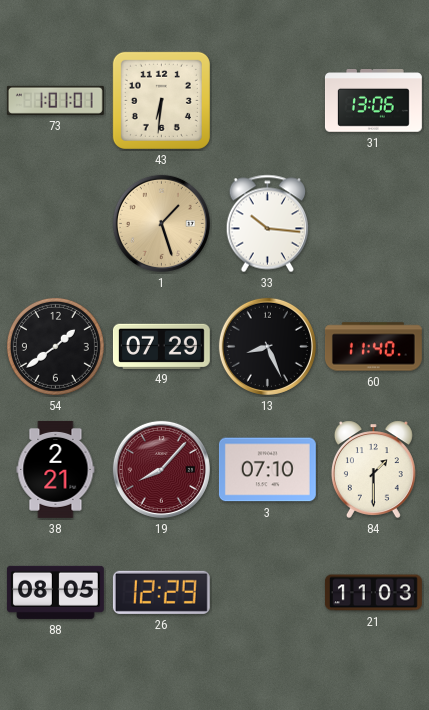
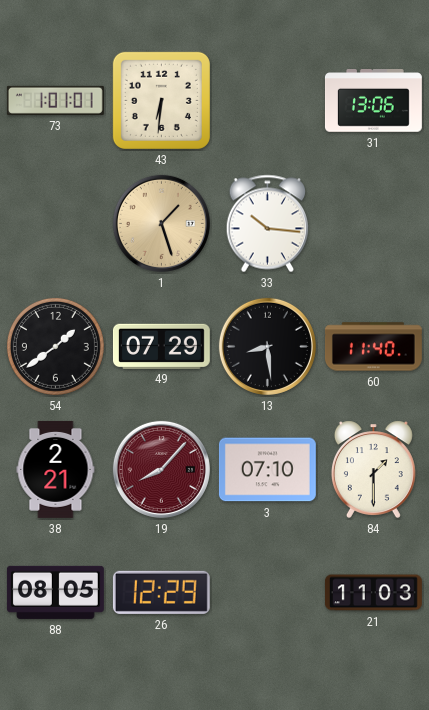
13: 8:26 -> 8:29 (267, 346)
